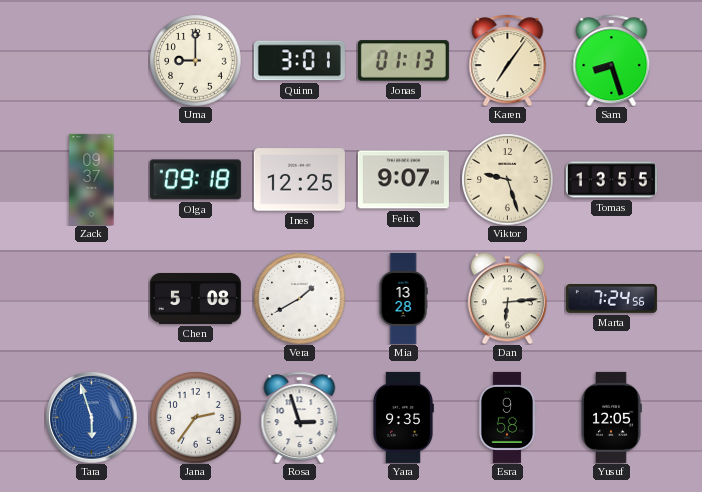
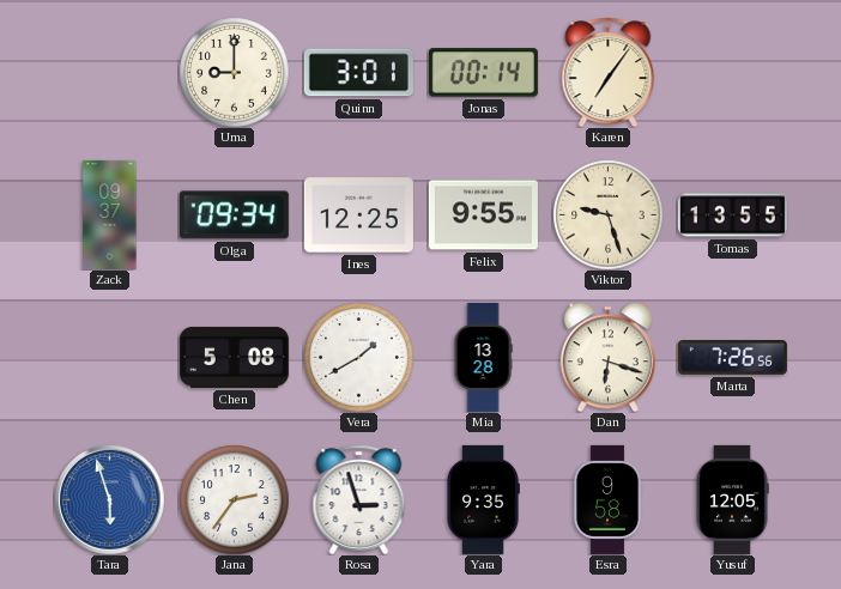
Jonas: 01:13 -> 00:14 (483, 73)
Sam: 8:27 -> none (612, 60)
Olga: 09:18 -> 09:34 (234, 215)
Felix: 9:07 -> 9:55 (483, 215)
Dan: 6:14 -> 6:18 (607, 357)
Marta: 7:24 -> 7:26 (732, 358)
